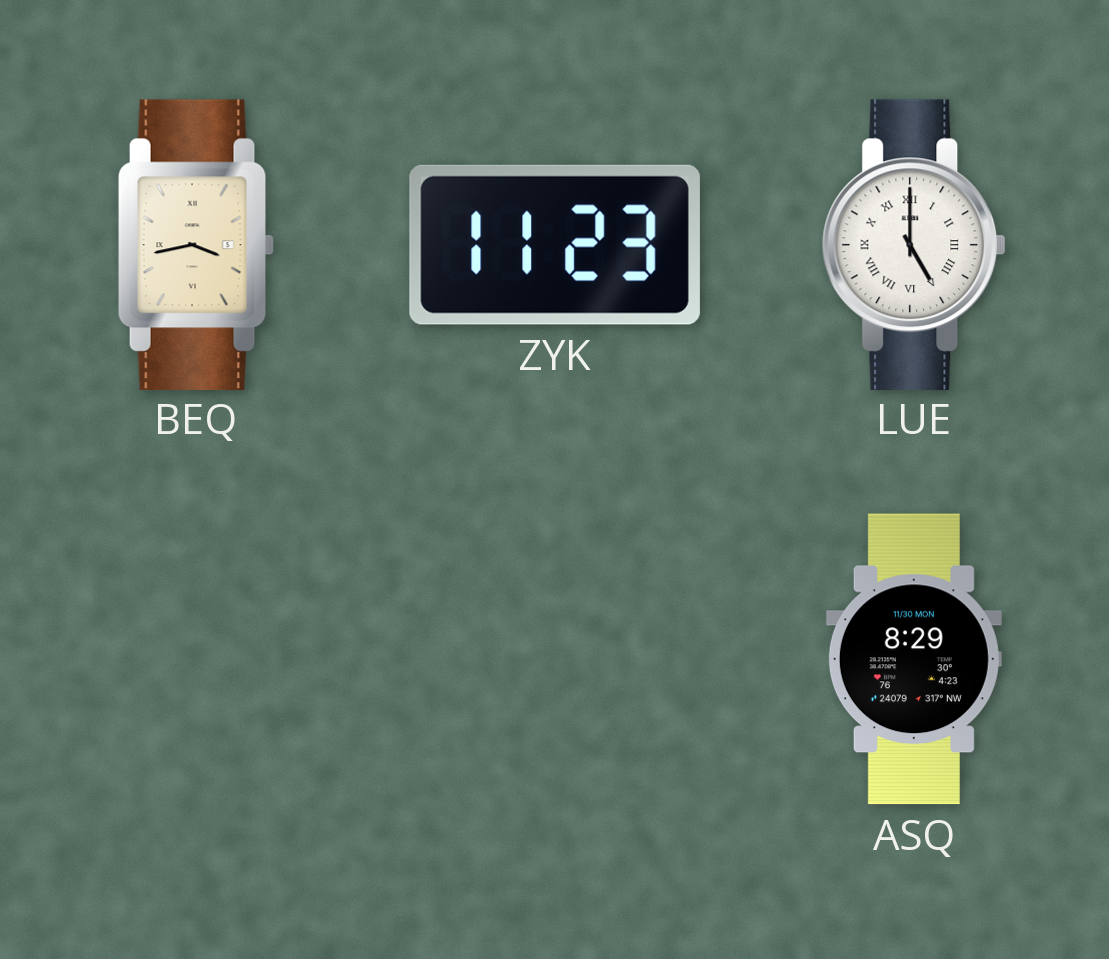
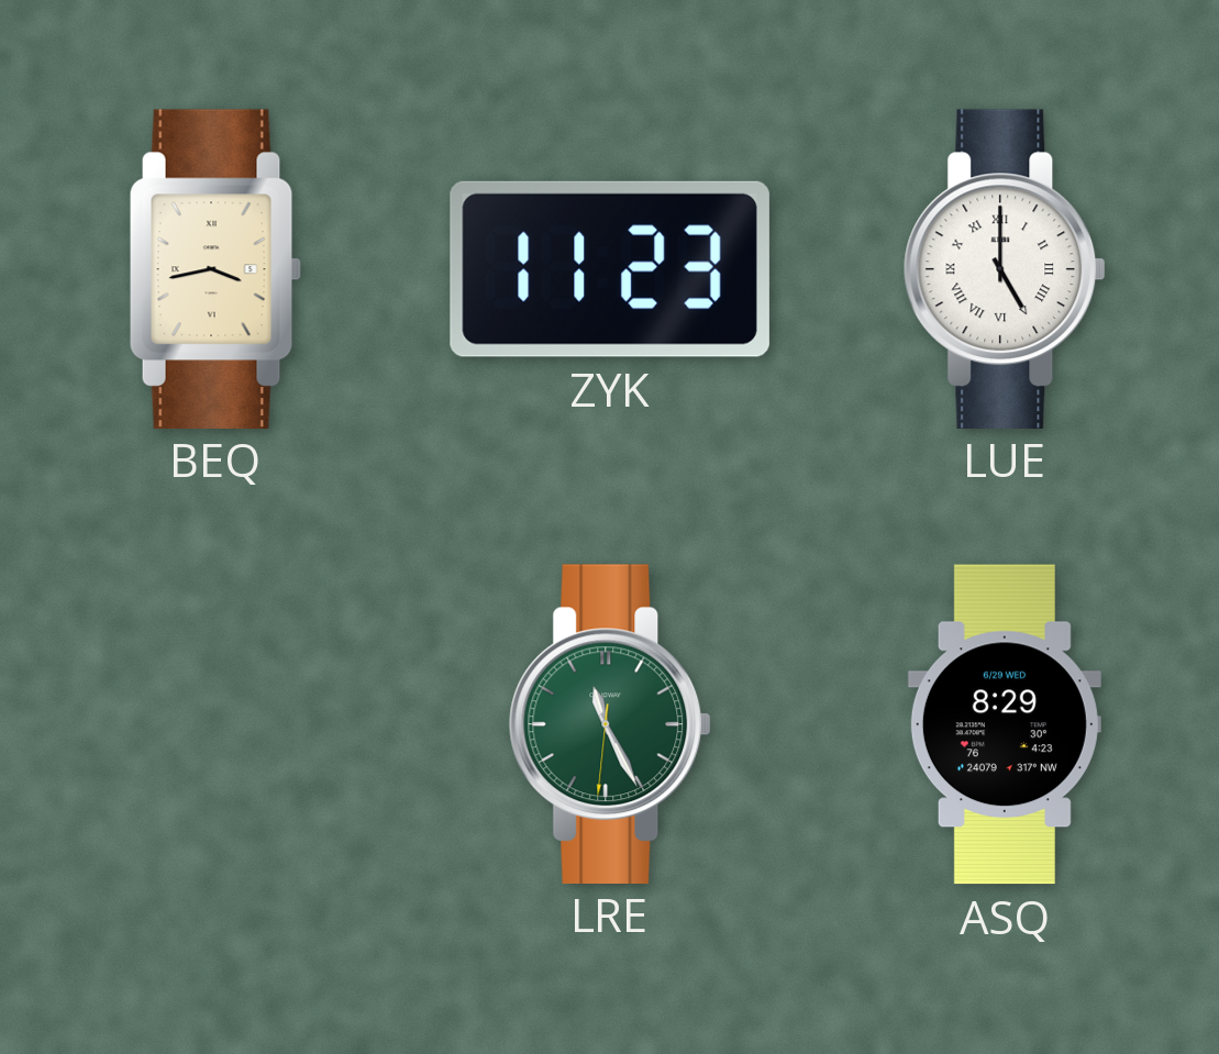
LRE: none -> 11:25 (610, 723)
ASQ date: 11/30 MON -> 6/29 WED (1005, 724)
